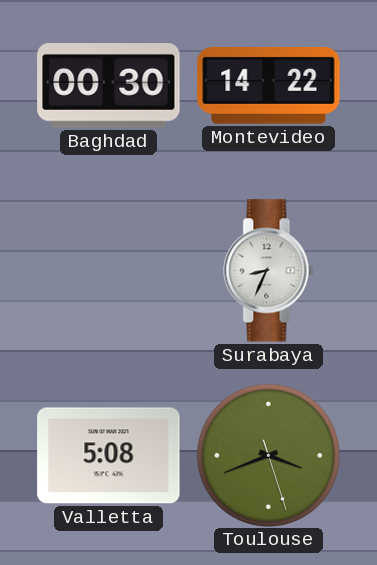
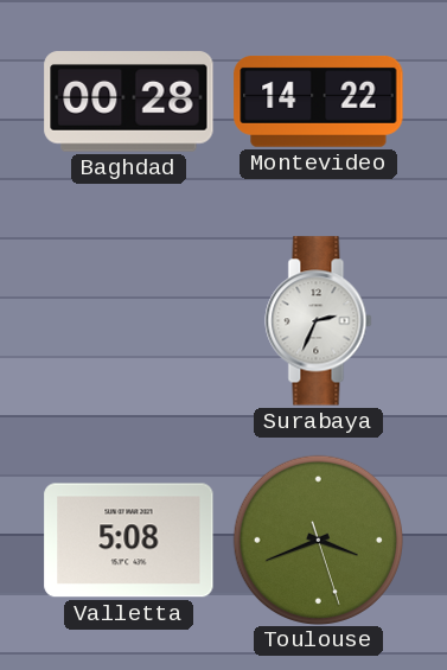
Baghdad: 00:30 -> 00:28 (129, 102)
Surabaya: 8:34 -> 2:34 (319, 321)
